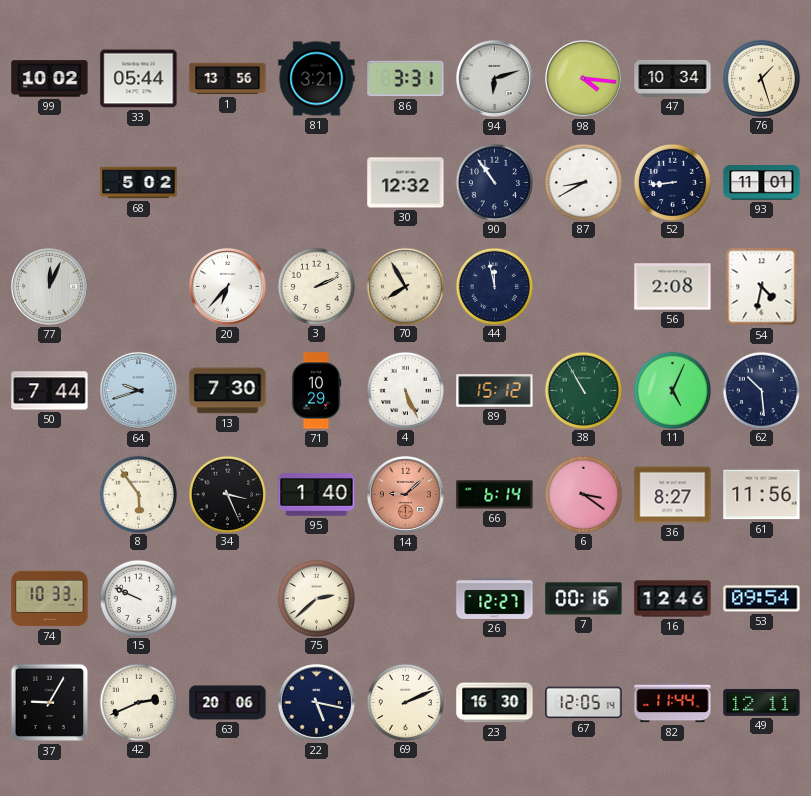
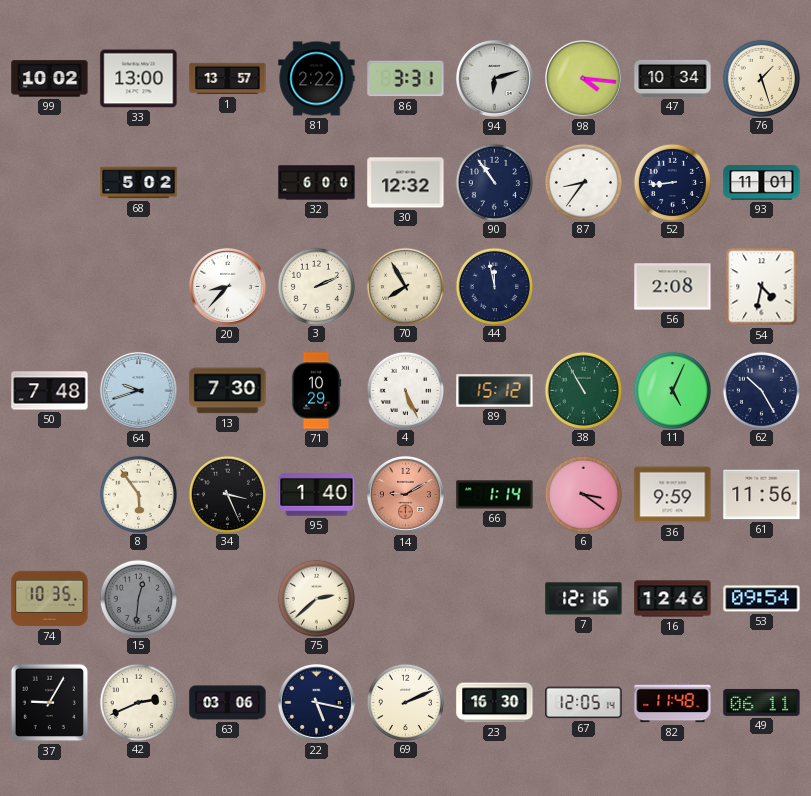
33: 05:44 -> 13:00 (139, 79)
1: 13:56 -> 13:57 (228, 79)
81: 3:21 -> 2:22 (317, 79)
32: none -> 6:00 (317, 183)
87: 8:40 -> 8:36 (583, 182)
77: 12:04 -> none (50, 287)
20: 6:37 -> 8:37 (228, 287)
50: 7:44 -> 7:48 (50, 391)
62: 10:29 -> 10:25 (761, 390)
14: 9:08 -> 9:10 (406, 495)
66: 6:14 -> 1:14 (495, 495)
36: 8:27 -> 9:59 (673, 495)
74: 10:33 -> 10:35 (50, 599)
15: 9:49 -> 12:31 (138, 598)
15 dial: white -> grey (138, 598)
26: 12:27 -> none (495, 598)
7: 00:16 -> 12:16 (584, 599)
63: 20:06 -> 03:06 (228, 703)
82: 11:44 -> 11:48 (673, 703)
49: 12:11 -> 06:11 (762, 702)
